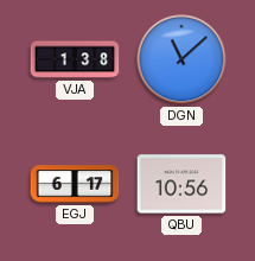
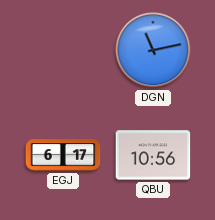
VJA: 1:38 -> none (75, 59)
DGN: 11:08 -> 11:13 (153, 50)
